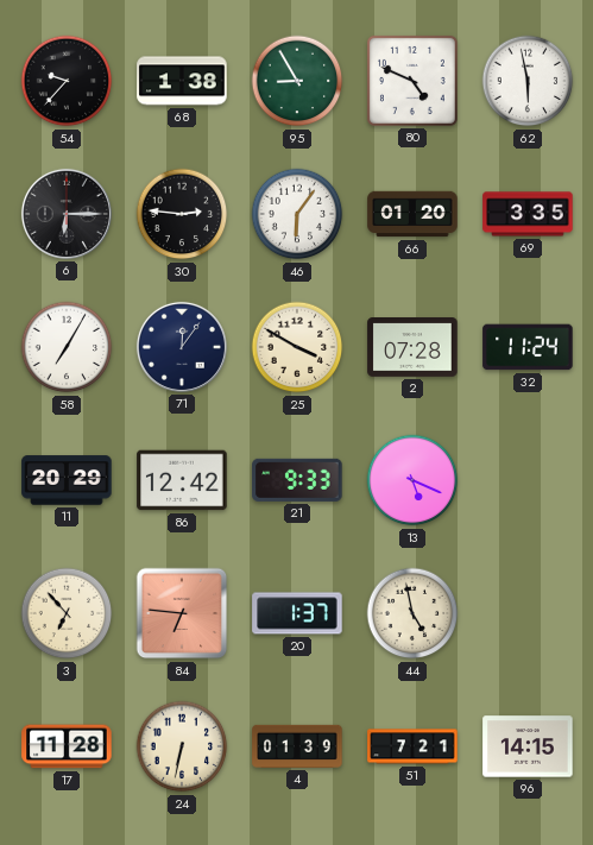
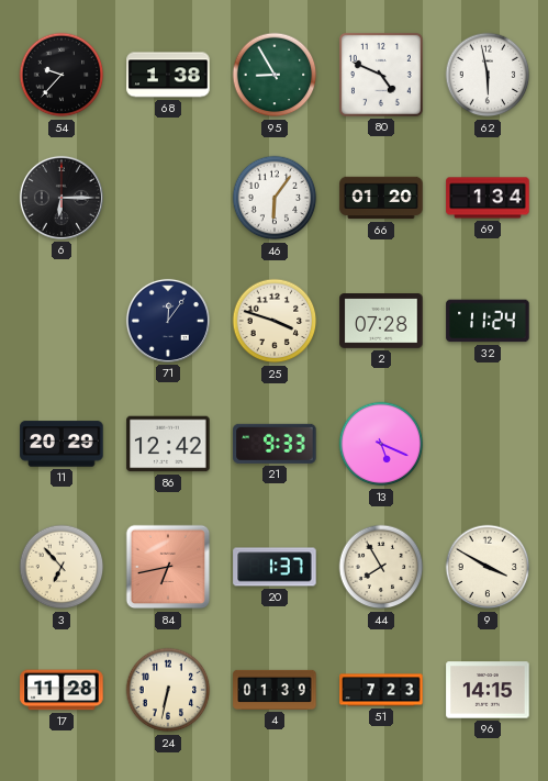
30: 2:46 -> none (182, 214)
69: 3:35 -> 1:34 (488, 198)
58: 7:05 -> none (67, 347)
25: 3:50 -> 3:48 (275, 321)
84: 6:46 -> 6:43 (168, 567)
44: 4:58 -> 7:55 (381, 567)
9: none -> 3:50 (488, 567)
51: 7:21 -> 7:23 (381, 690)
